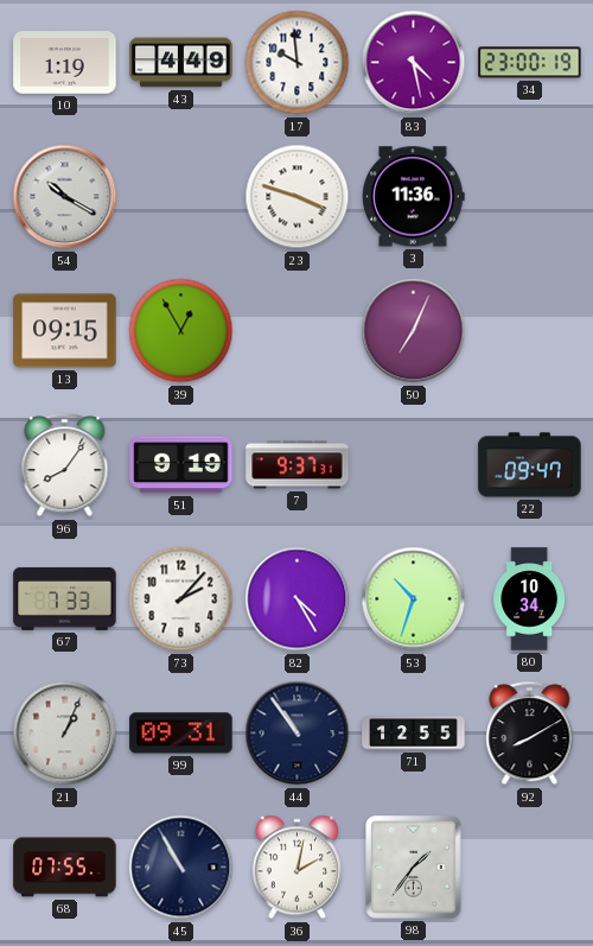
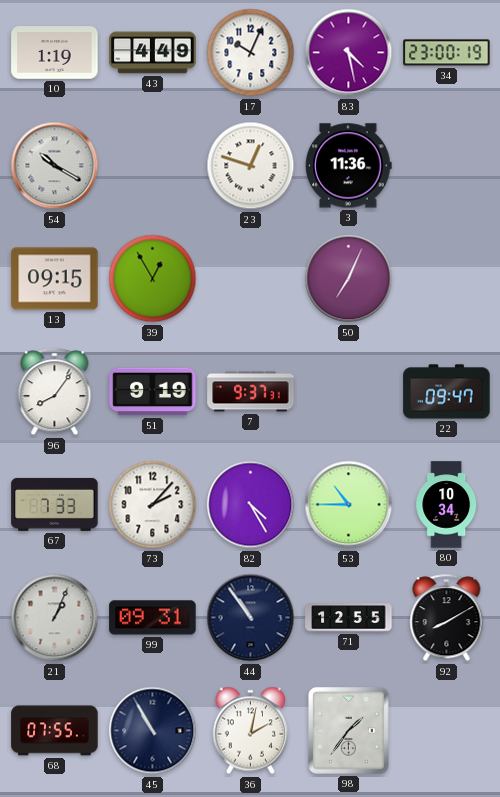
17: 9:59 -> 10:04 (251, 53)
23: 3:48 -> 12:48 (251, 166)
53: 10:33 -> 10:45 (349, 505)
